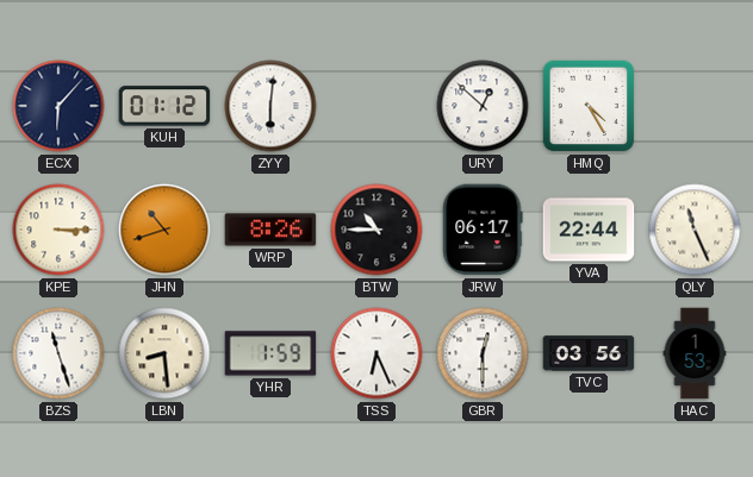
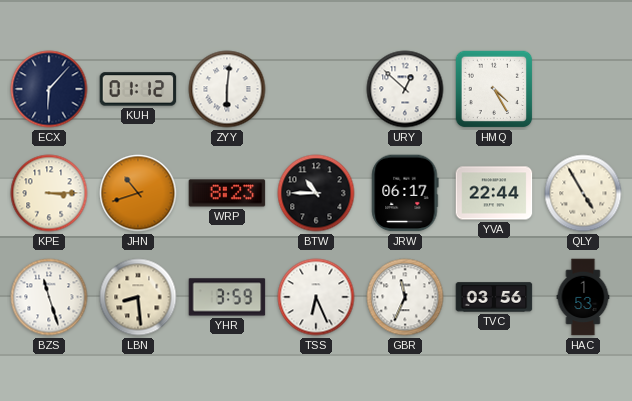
WRP: 8:26 -> 8:23 (227, 193)
QLY: 11:26 -> 4:55 (583, 193)
YHR: 1:59 -> 3:59 (227, 297)
GBR: 12:30 -> 11:34 (405, 297)
